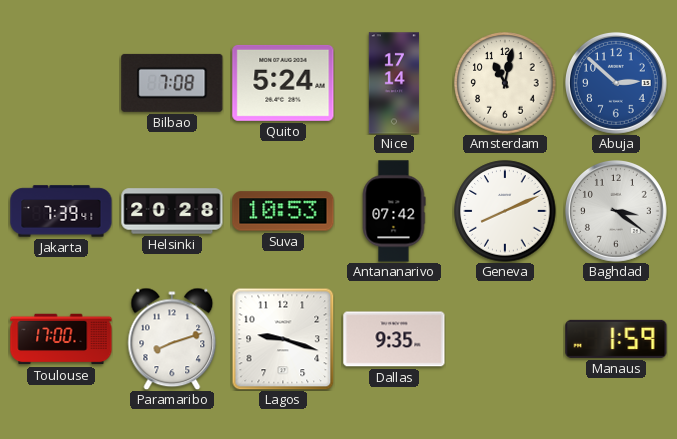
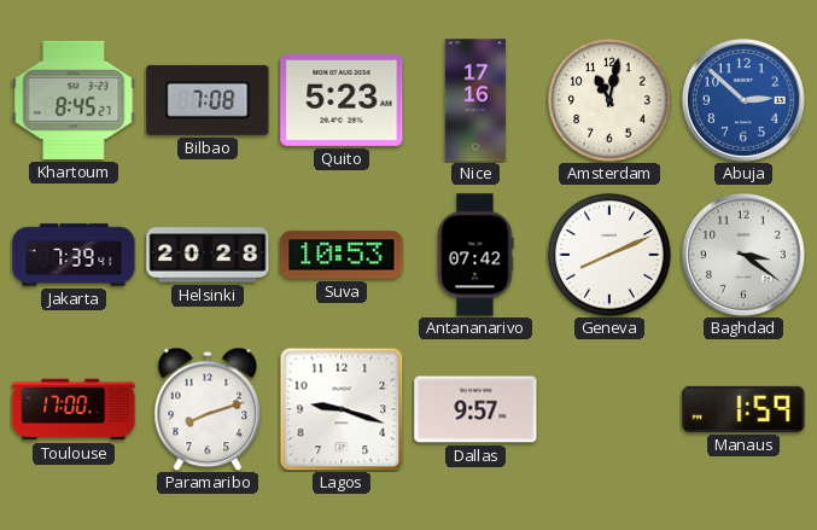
Khartoum: none -> 8:45 (74, 100)
Quito: 5:24 -> 5:23 (342, 100)
Nice: 17:14 -> 17:16 (475, 100)
Dallas: 9:35 -> 9:57 (475, 409)
